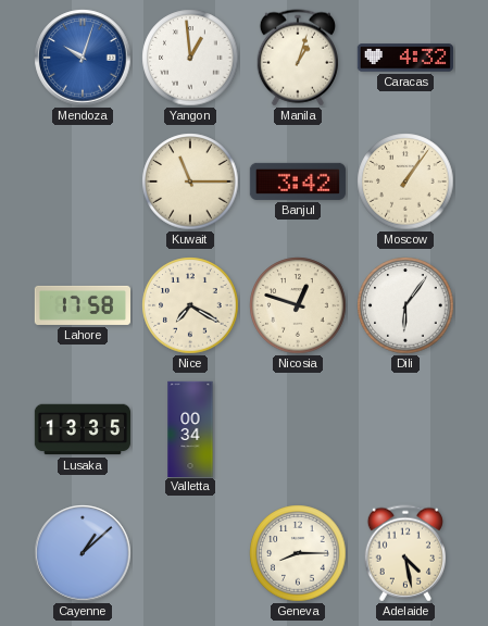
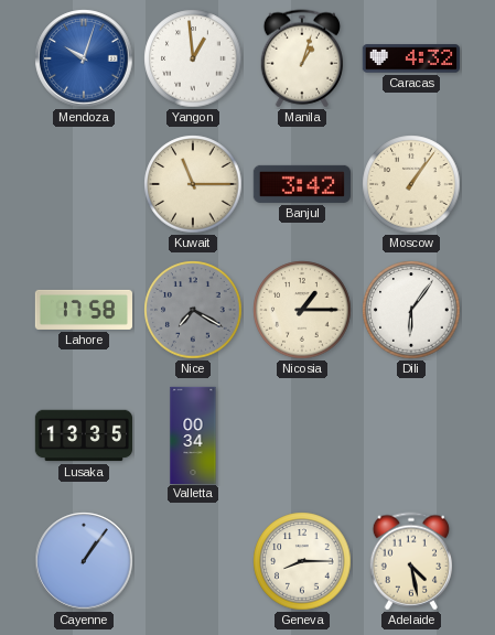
Nice dial: cream -> grey (193, 310)
Nicosia: 12:48 -> 1:15 (302, 310)
Cayenne: 1:08 -> 1:06 (84, 561)
